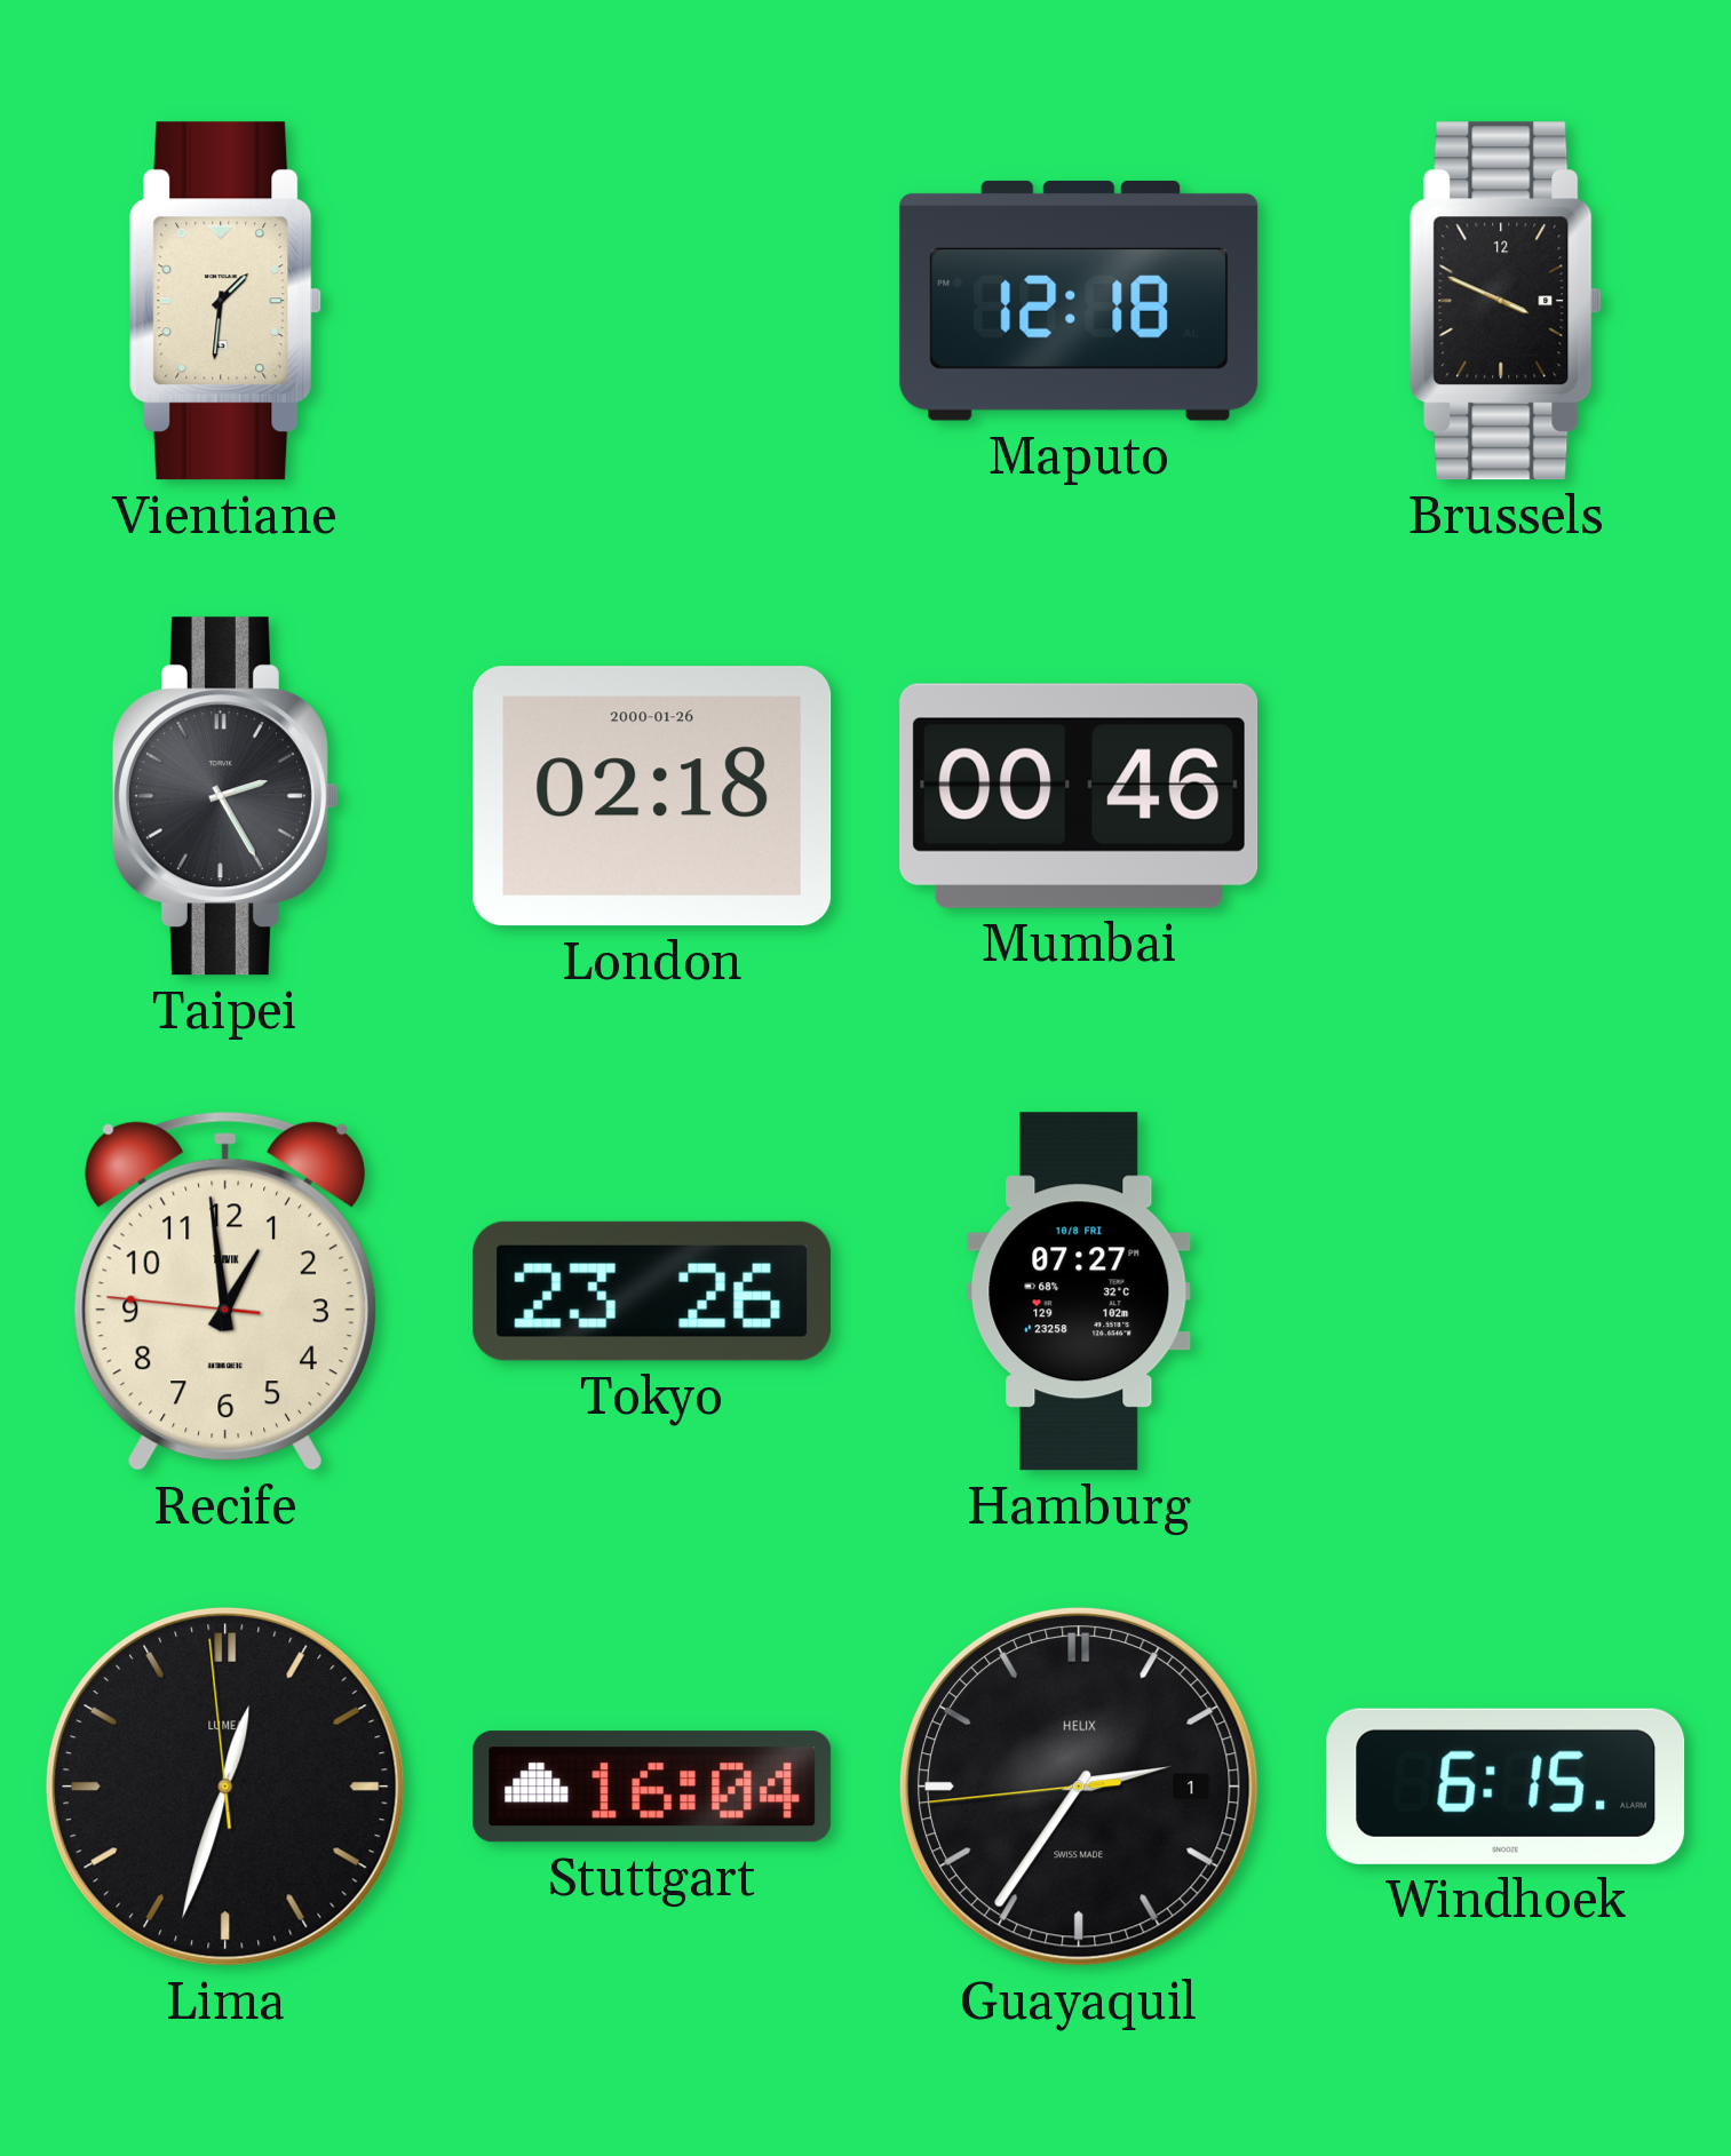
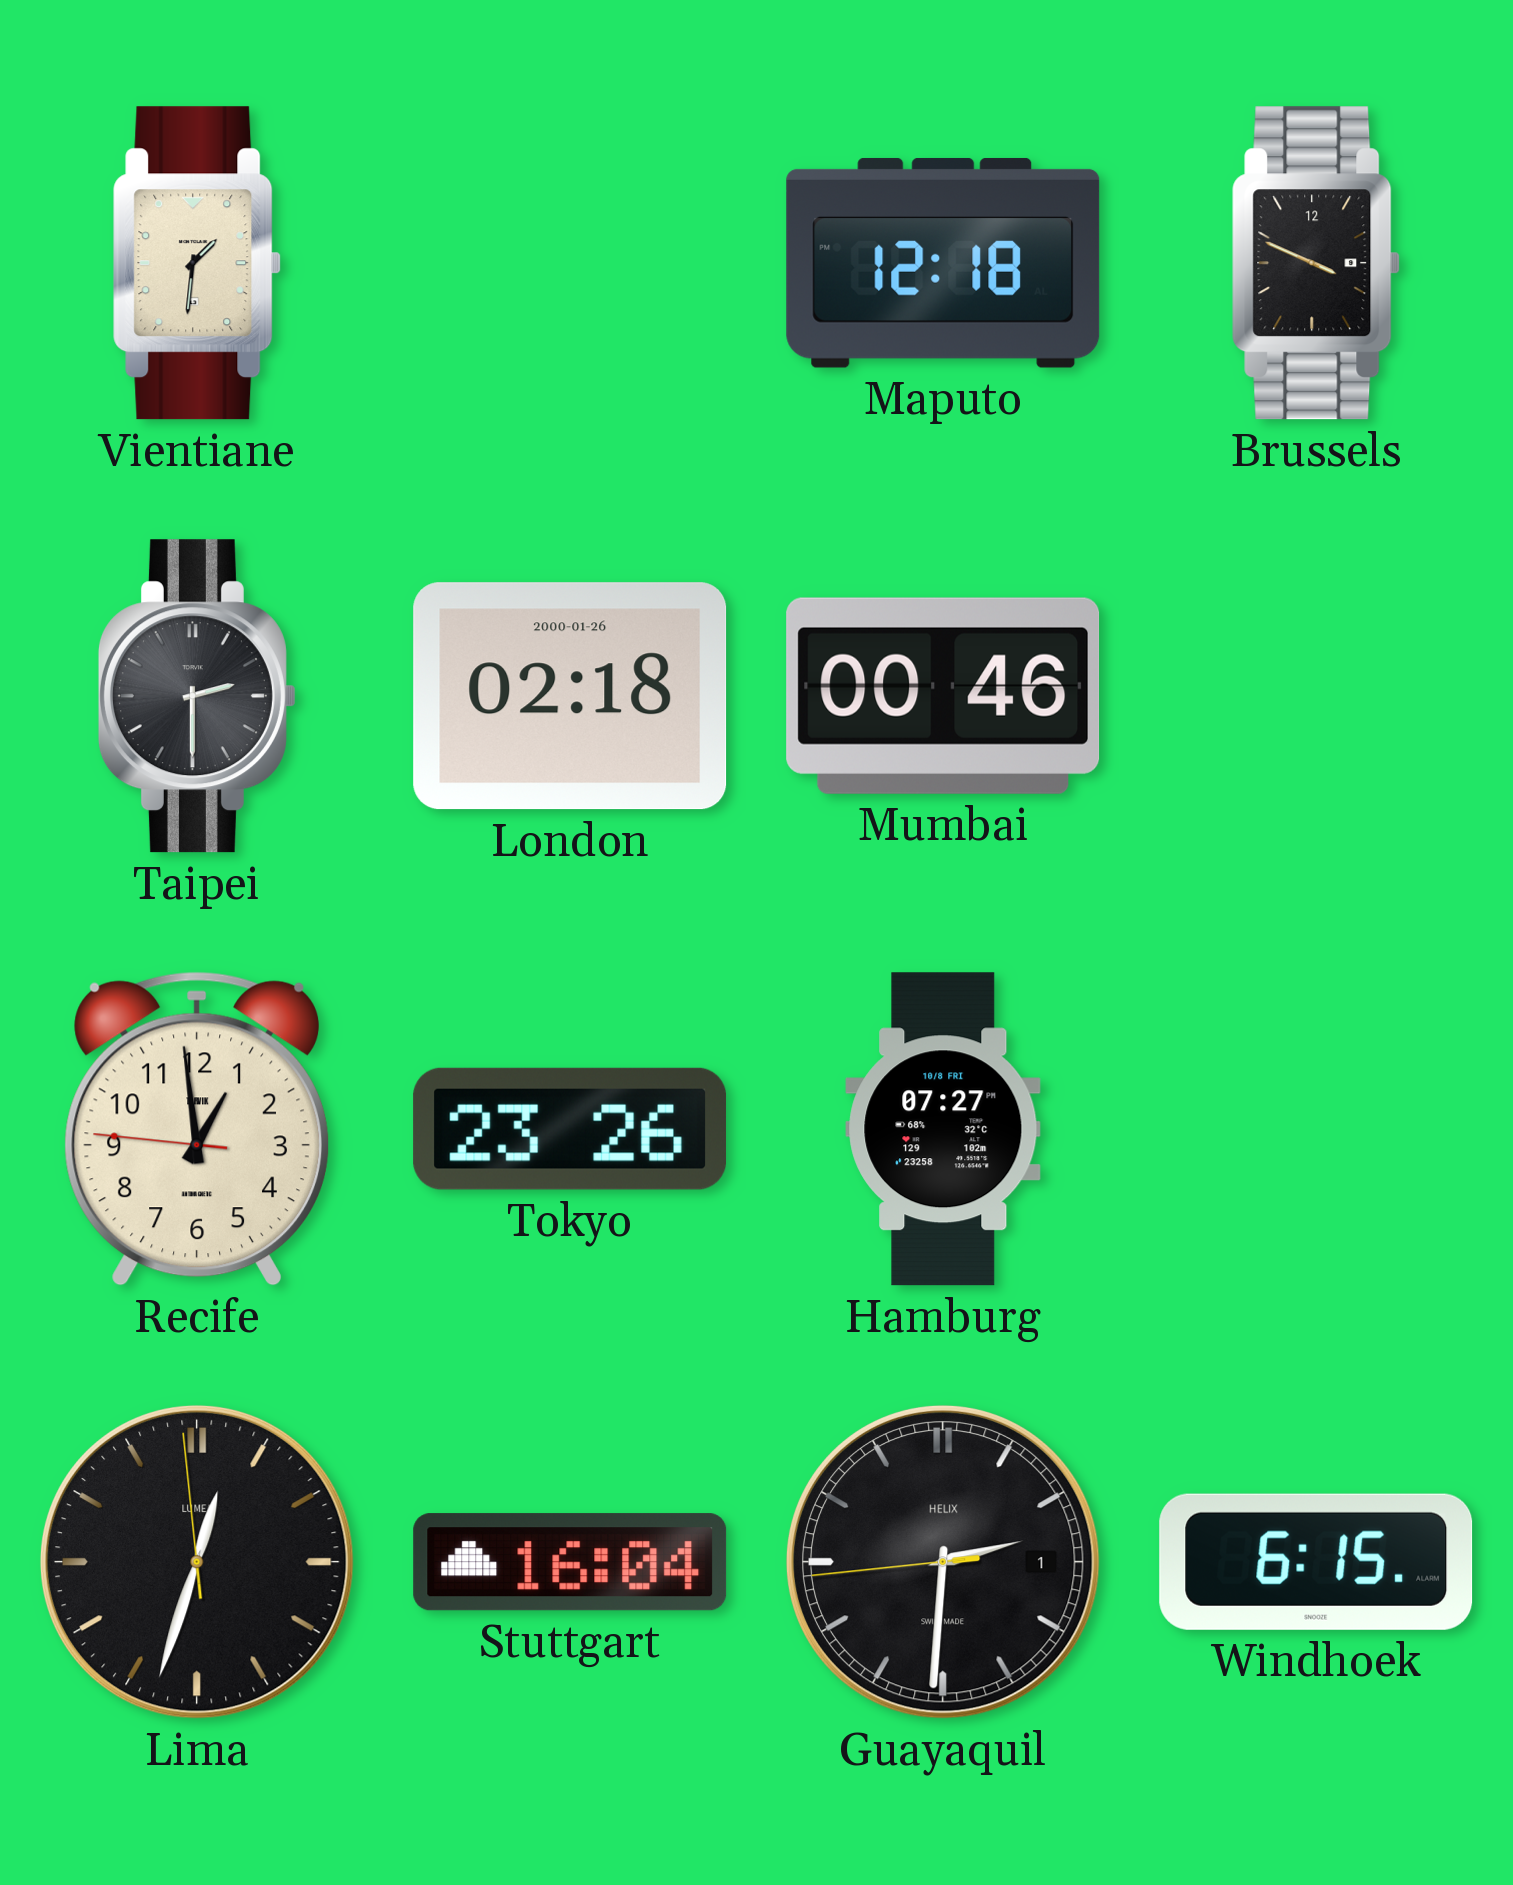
Taipei: 2:25 -> 2:30 (197, 696)
Guayaquil: 2:35 -> 2:30 (943, 1562)
